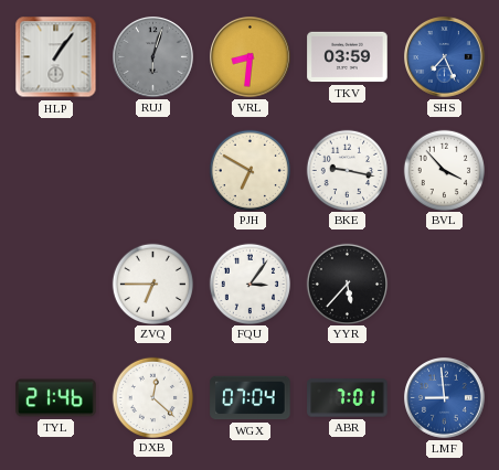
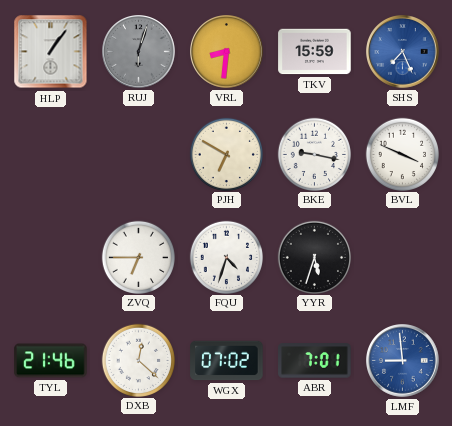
TKV: 03:59 -> 15:59 (315, 52)
BVL: 3:53 -> 3:49 (402, 154)
FQU: 3:06 -> 4:33 (226, 257)
YYR: 5:37 -> 5:33 (314, 257)
WGX: 07:04 -> 07:02 (227, 361)
